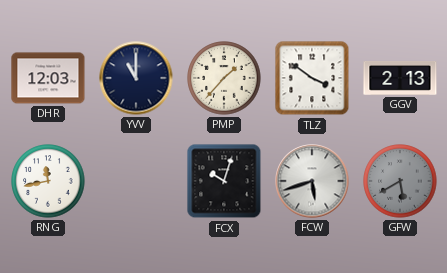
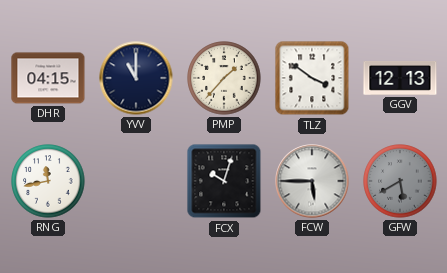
DHR: 12:03 -> 04:15 (48, 78)
GGV: 2:13 -> 12:13 (400, 78)
FCW: 5:42 -> 5:45 (312, 181)
